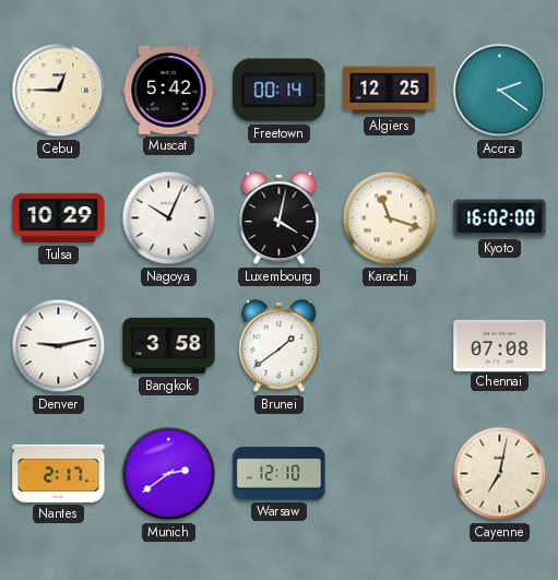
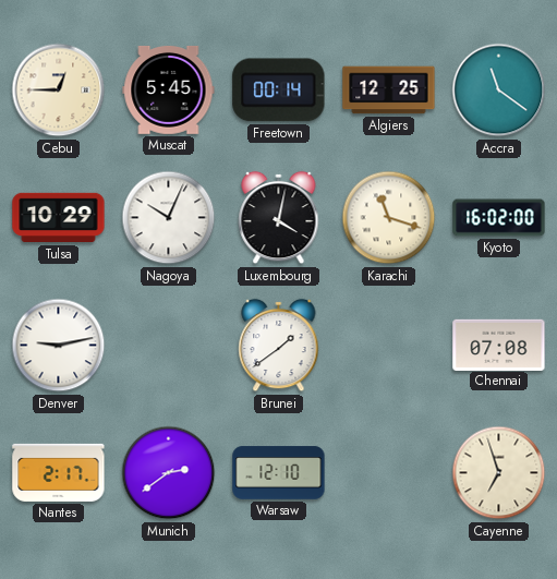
Muscat: 5:42 -> 5:45 (169, 89)
Accra: 2:21 -> 11:21 (499, 91)
Bangkok: 3:58 -> none (169, 346)
Cayenne: 7:02 -> 6:57 (499, 473)
